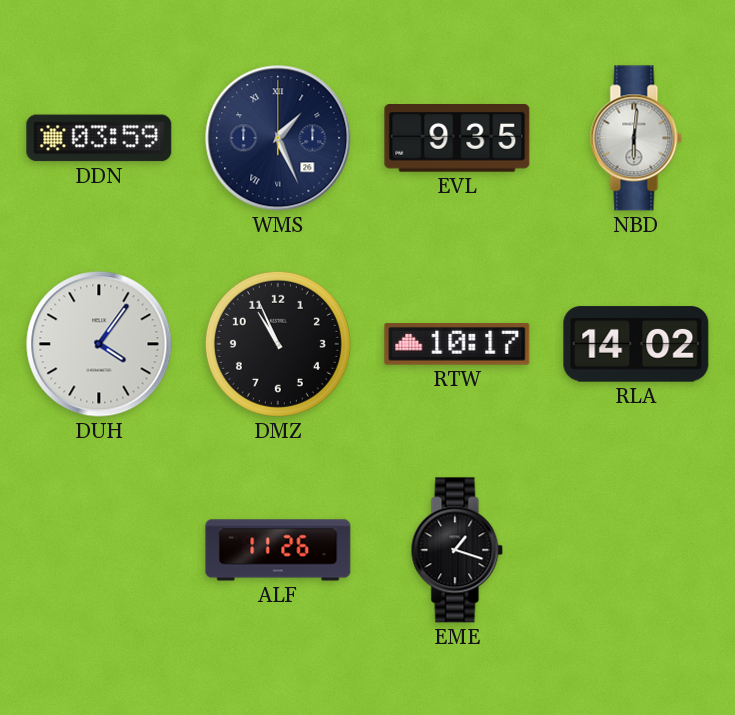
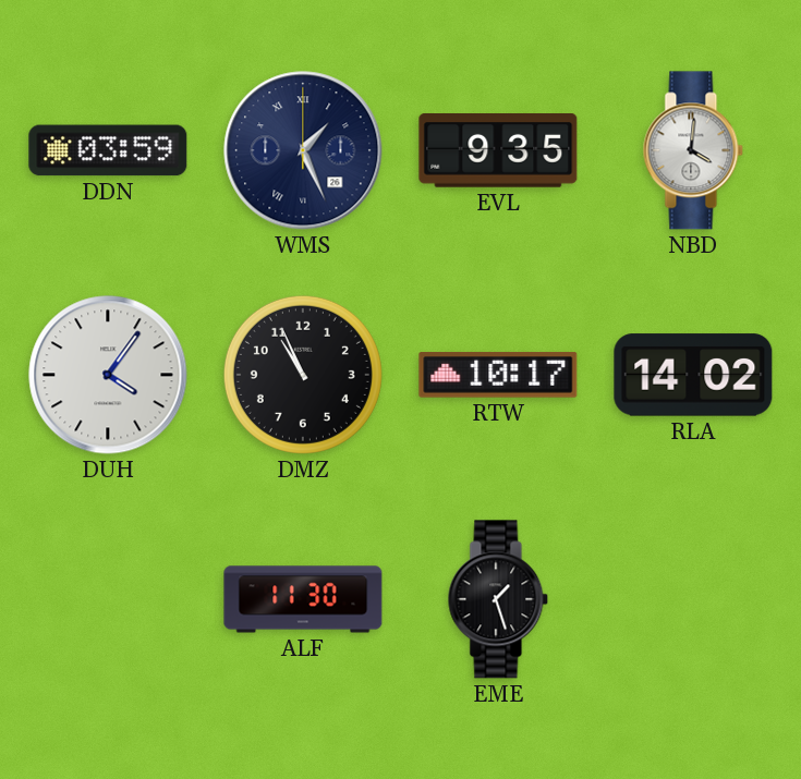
NBD: 6:01 -> 4:01 (693, 150)
ALF: 11:26 -> 11:30 (303, 599)
EME: 1:18 -> 1:27 (498, 599)
